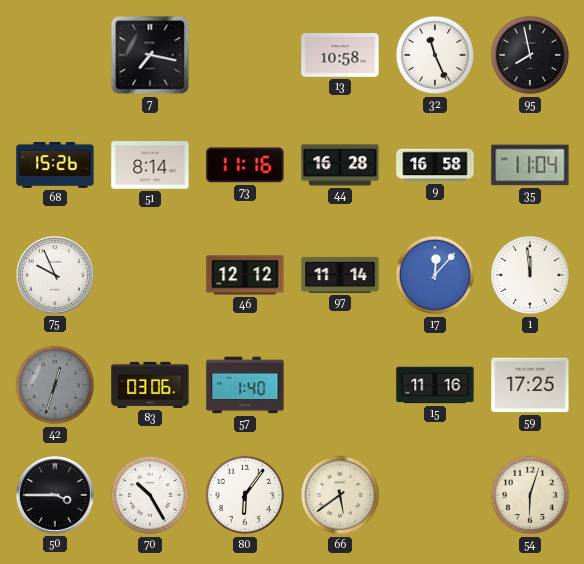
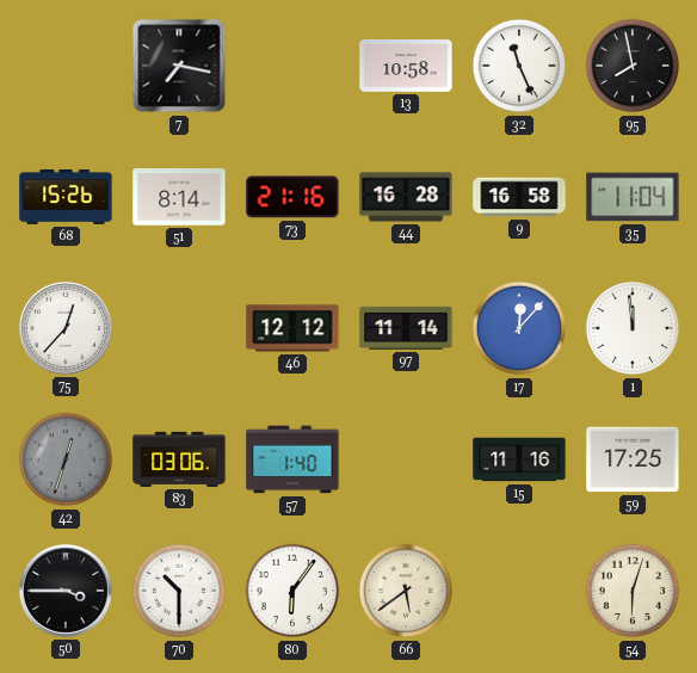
73: 11:16 -> 21:16 (292, 197)
75: 9:56 -> 12:37 (66, 328)
70: 10:25 -> 10:30 (179, 591)
